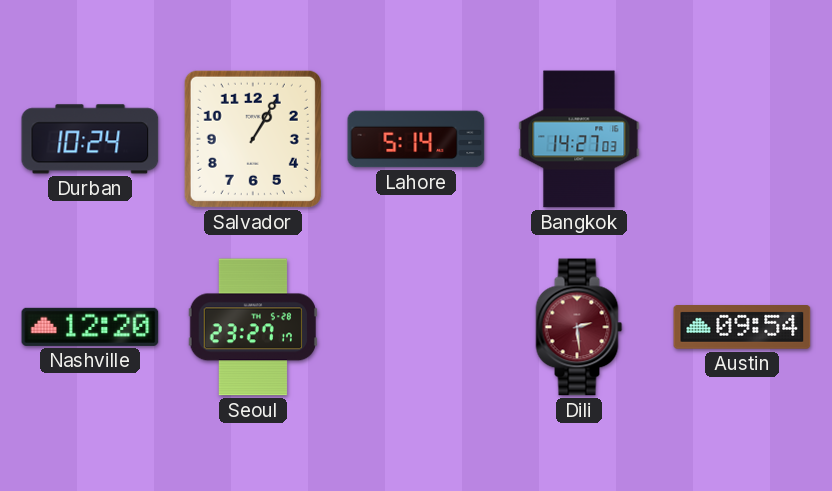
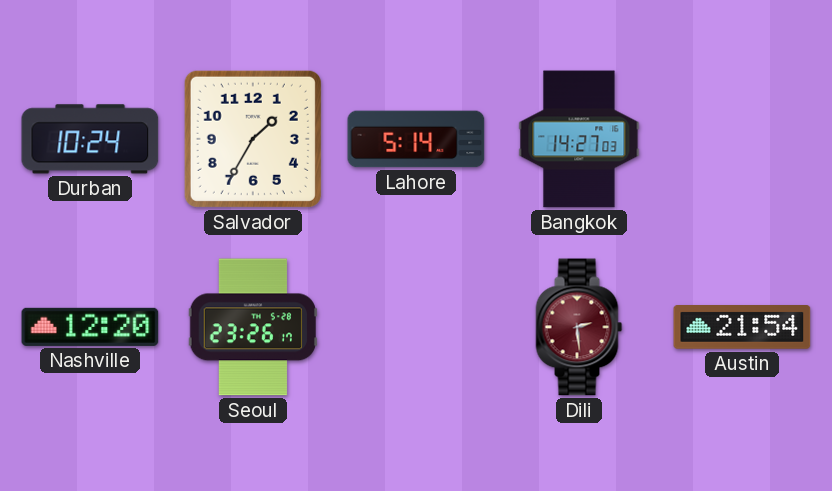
Salvador: 1:05 -> 1:35 (253, 139)
Seoul: 23:27 -> 23:26 (252, 327)
Austin: 09:54 -> 21:54 (742, 328)
